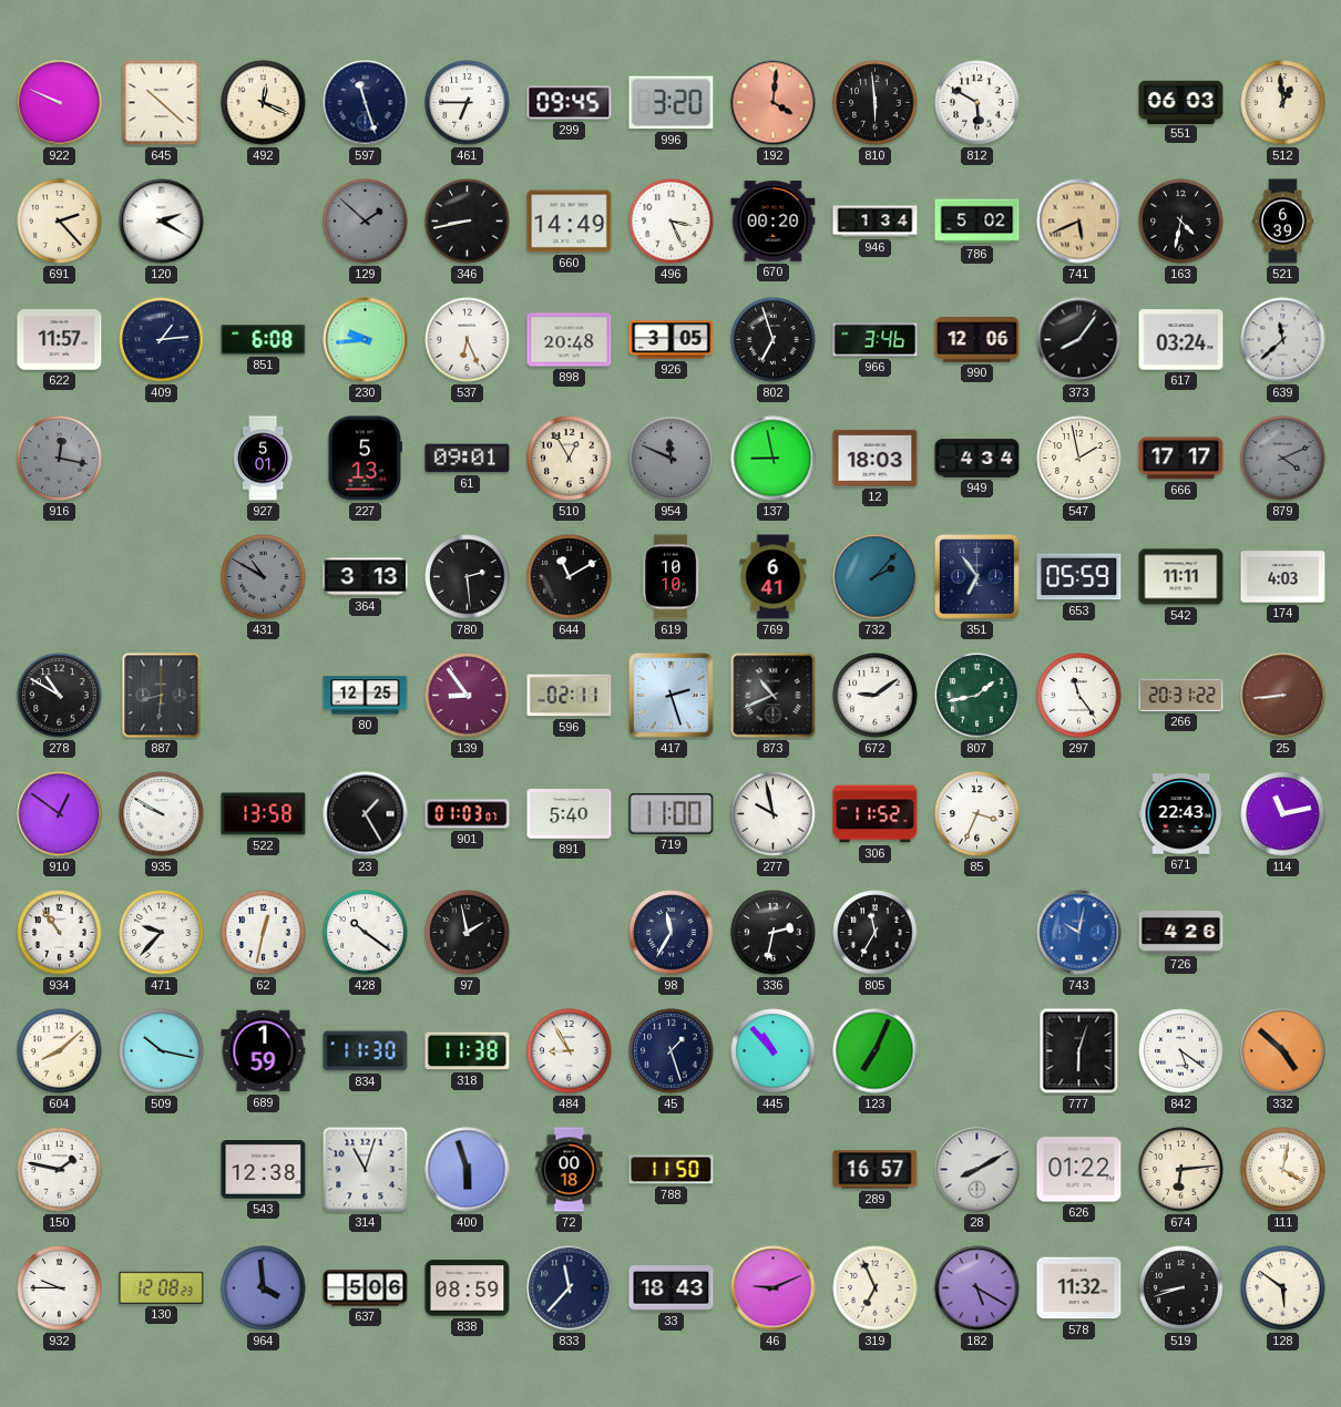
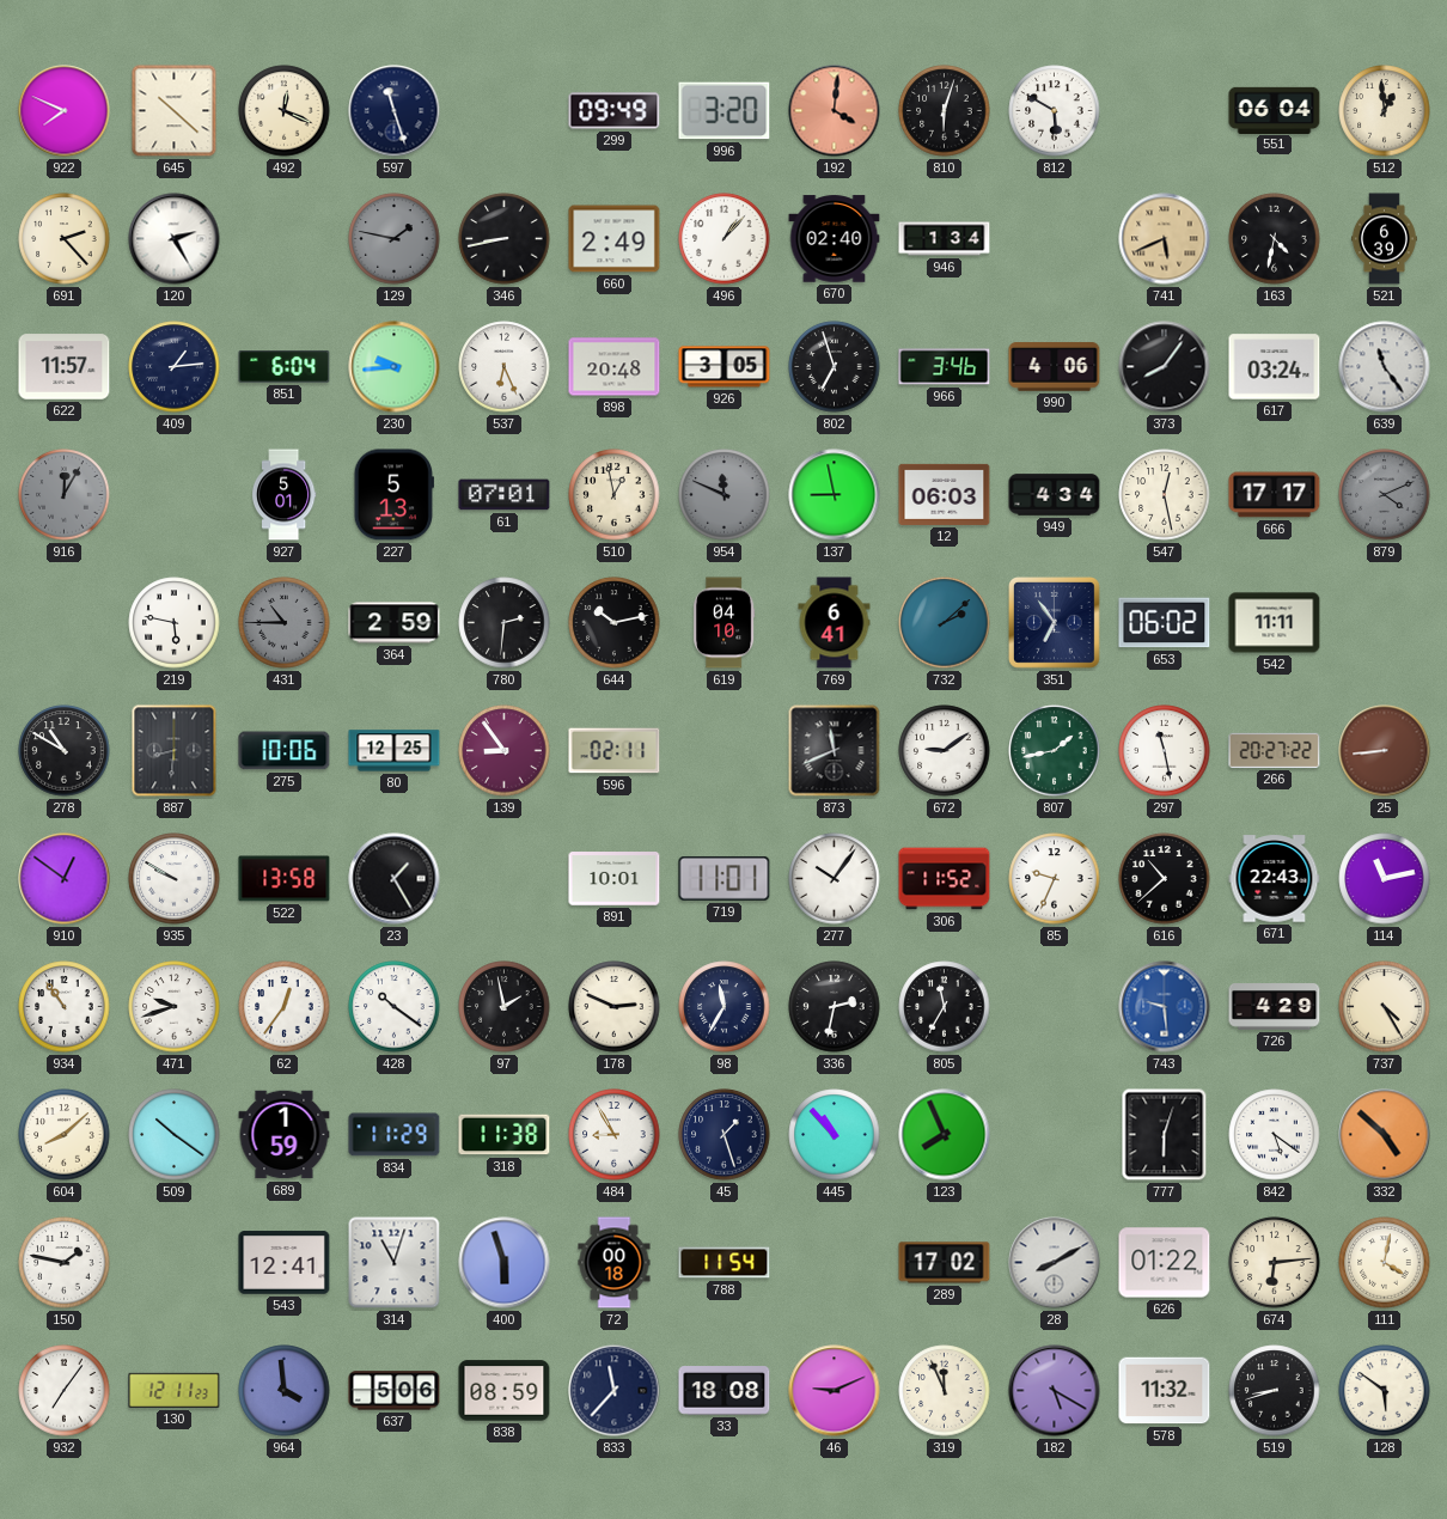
922: 9:49 -> 7:49 (65, 111)
461: 6:45 -> none (468, 103)
299: 09:45 -> 09:49 (615, 111)
810: 5:59 -> 6:03 (945, 111)
551: 06:03 -> 06:04 (1275, 110)
120: 2:20 -> 2:25 (175, 239)
129: 1:52 -> 1:47 (395, 239)
660: 14:49 -> 2:49 (615, 239)
496: 3:26 -> 1:07 (725, 239)
670: 00:20 -> 02:40 (835, 239)
786: 5:02 -> none (977, 222)
851: 6:08 -> 6:04 (285, 367)
990: 12:06 -> 4:06 (1055, 367)
639: 11:38 -> 11:24 (1385, 367)
916: 12:17 -> 12:05 (65, 495)
61: 09:01 -> 07:01 (505, 495)
510: 12:55 -> 12:58 (615, 495)
12: 18:03 -> 06:03 (945, 494)
547: 1:58 -> 12:28 (1165, 495)
219: none -> 5:47 (175, 623)
431: 10:50 -> 10:45 (285, 623)
364: 3:13 -> 2:59 (395, 623)
780: 2:29 -> 2:31 (505, 623)
644: 11:10 -> 10:13 (615, 623)
619: 10:10 -> 04:10 (725, 623)
732: 2:07 -> 2:08 (945, 623)
653: 05:59 -> 06:02 (1165, 623)
174: 4:03 -> none (1283, 577)
275: none -> 10:06 (285, 751)
417: 2:27 -> none (672, 696)
873: 10:41 -> 11:41 (835, 751)
297: 11:24 -> 11:28 (1165, 751)
266: 20:31 -> 20:27 (1275, 750)
901: 01:03 -> none (468, 814)
891: 5:40 -> 10:01 (615, 879)
719: 11:00 -> 11:01 (725, 879)
277: 9:58 -> 10:06 (835, 879)
85: 3:34 -> 9:34 (1055, 879)
616: none -> 10:38 (1165, 879)
471: 9:37 -> 9:42 (175, 1007)
62: 12:32 -> 12:36 (285, 1007)
178: none -> 2:49 (615, 1007)
743: 10:02 -> 9:29 (1165, 1007)
726: 4:26 -> 4:29 (1275, 1007)
737: none -> 4:25 (1385, 1007)
509: 10:17 -> 10:21 (175, 1135)
834: 11:30 -> 11:29 (395, 1135)
123: 7:04 -> 7:56 (945, 1135)
543: 12:38 -> 12:41 (285, 1263)
788: 11:50 -> 11:54 (725, 1263)
289: 16:57 -> 17:02 (945, 1263)
932: 9:45 -> 7:06 (65, 1391)
130: 12:08 -> 12:11 (175, 1390)
33: 18:43 -> 18:08 (725, 1391)
319: 6:56 -> 11:56 (945, 1391)
